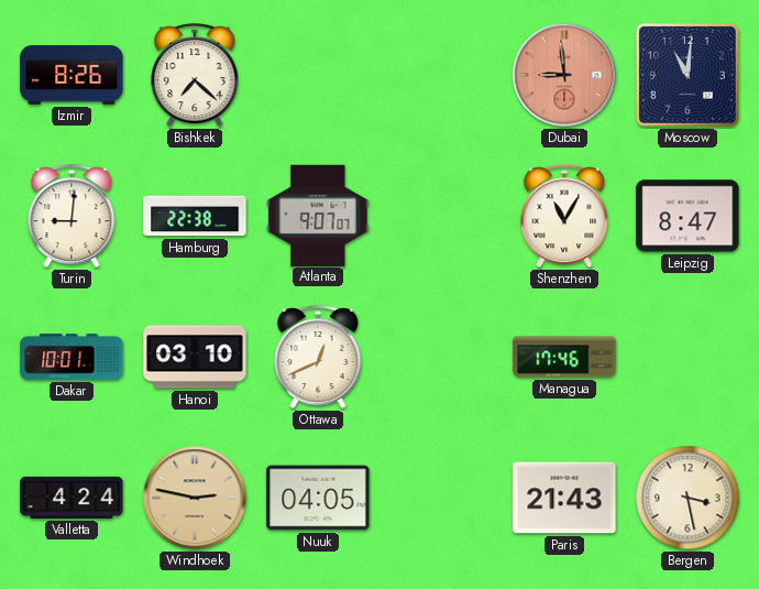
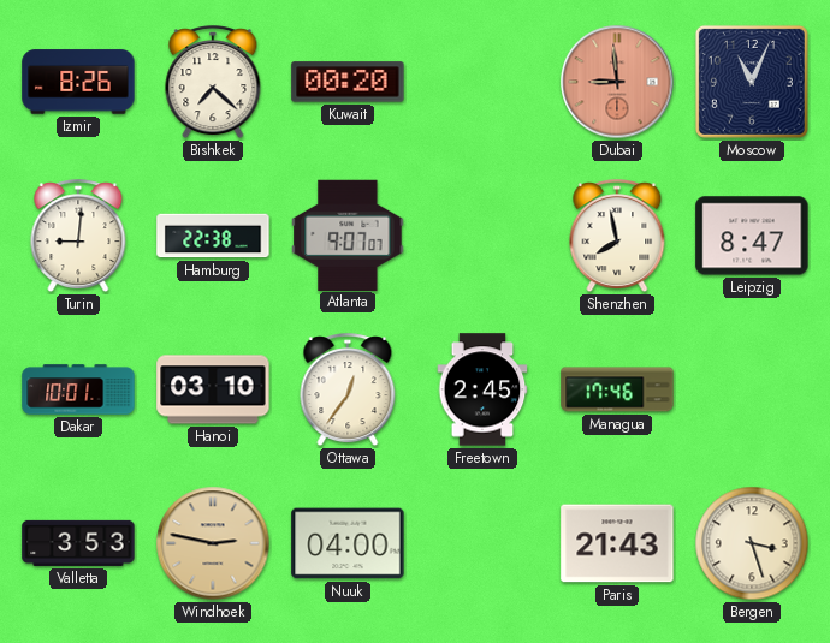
Kuwait: none -> 00:20 (348, 82)
Moscow: 11:01 -> 11:04 (752, 82)
Shenzhen: 11:05 -> 7:58 (617, 237)
Ottawa: 12:41 -> 12:36 (348, 391)
Freetown: none -> 2:45 (482, 389)
Valletta: 4:24 -> 3:53 (78, 543)
Nuuk: 04:05 -> 04:00 (348, 543)
Bergen: 3:28 -> 3:27 (752, 543)
